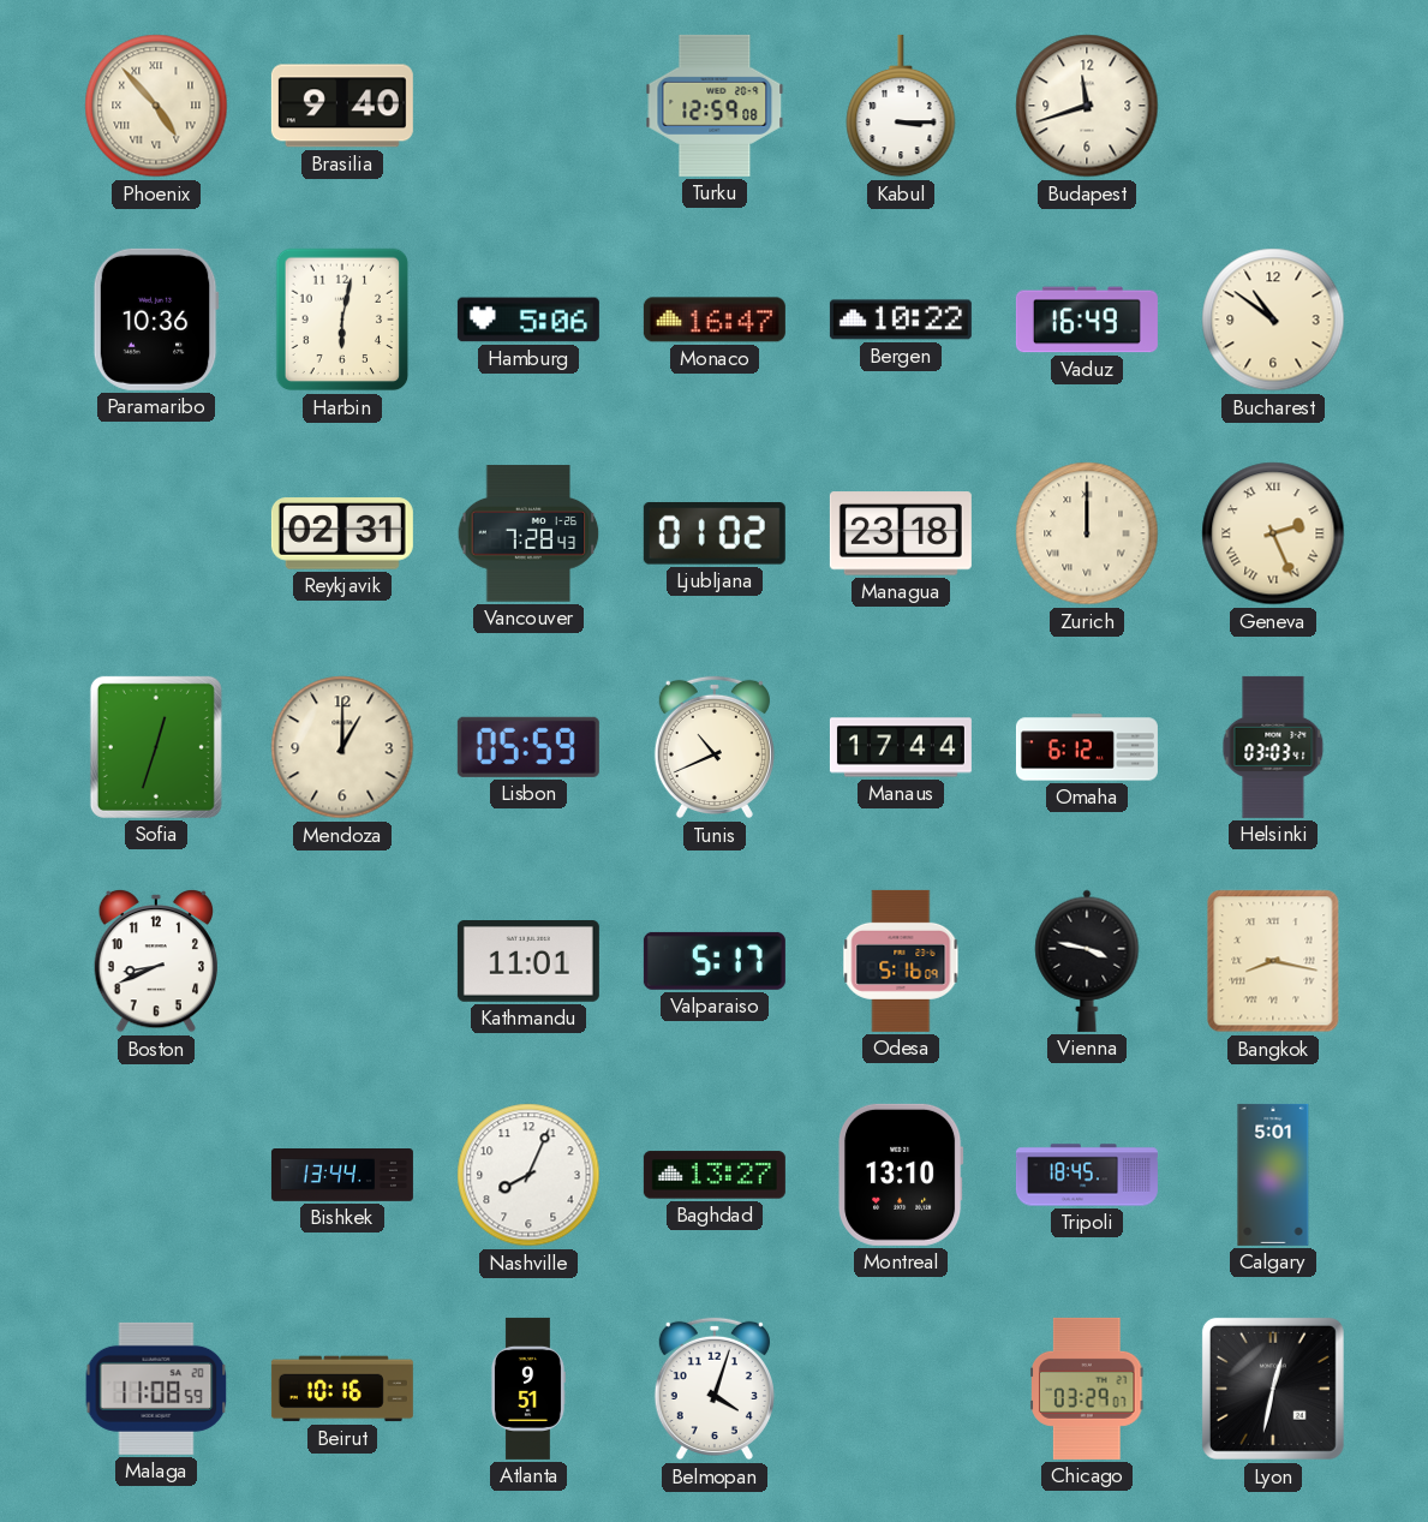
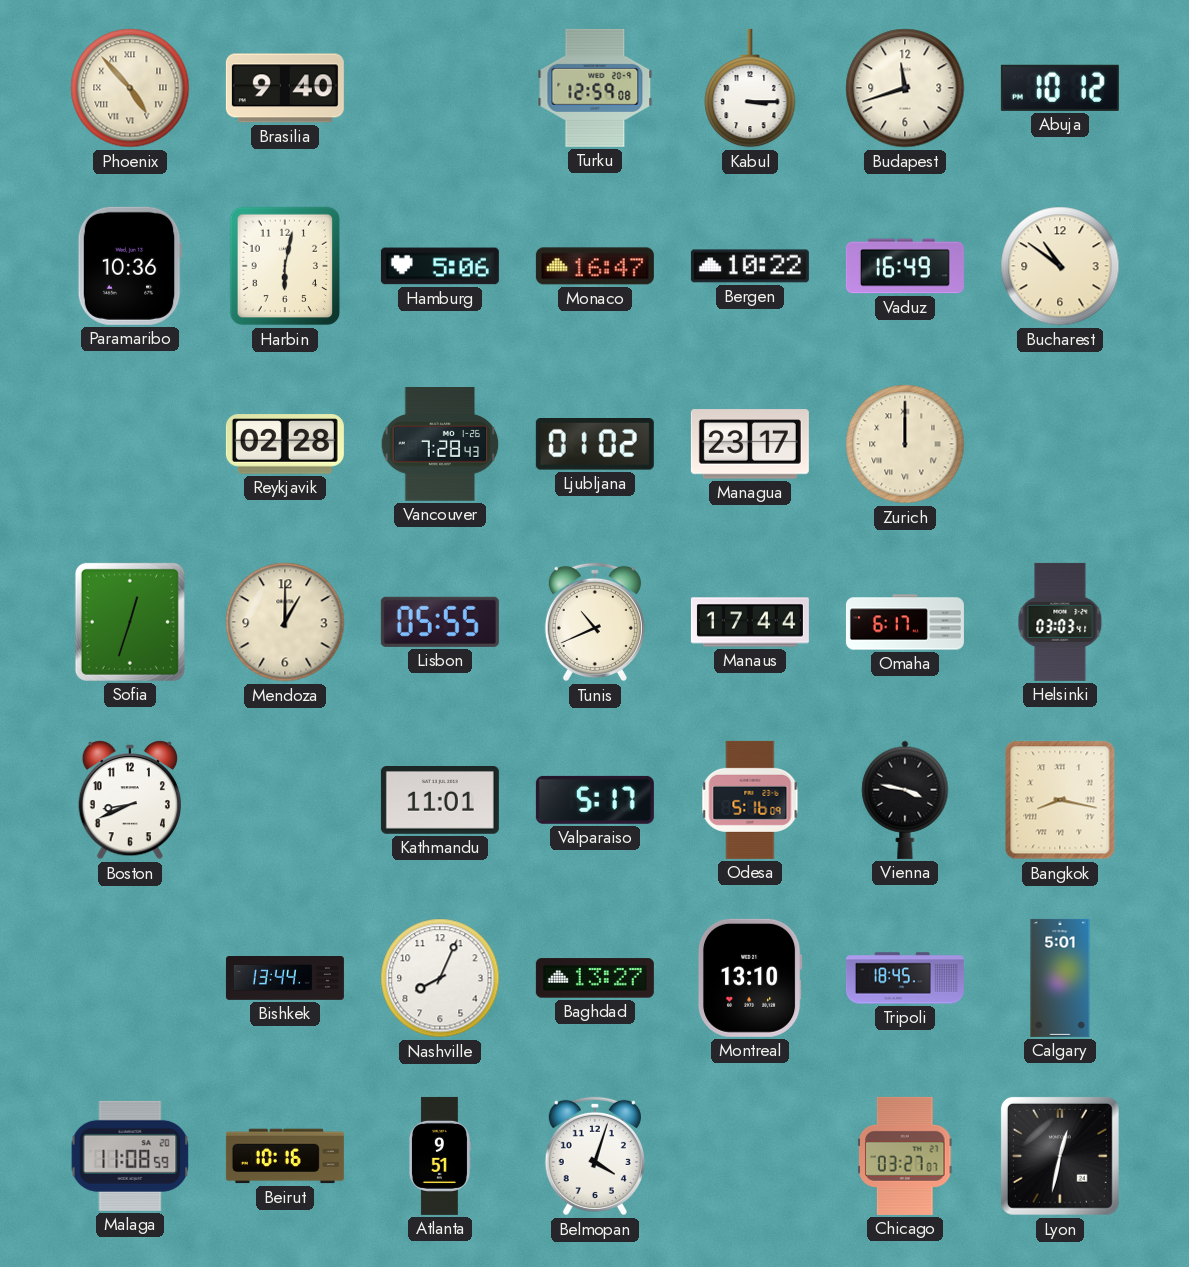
Abuja: none -> 10:12 (1060, 88)
Reykjavik: 02:31 -> 02:28 (285, 444)
Managua: 23:18 -> 23:17 (750, 444)
Geneva: 2:26 -> none (1273, 533)
Lisbon: 05:59 -> 05:55 (440, 622)
Omaha: 6:12 -> 6:17 (905, 622)
Chicago: 03:29 -> 03:27 (906, 1156)
